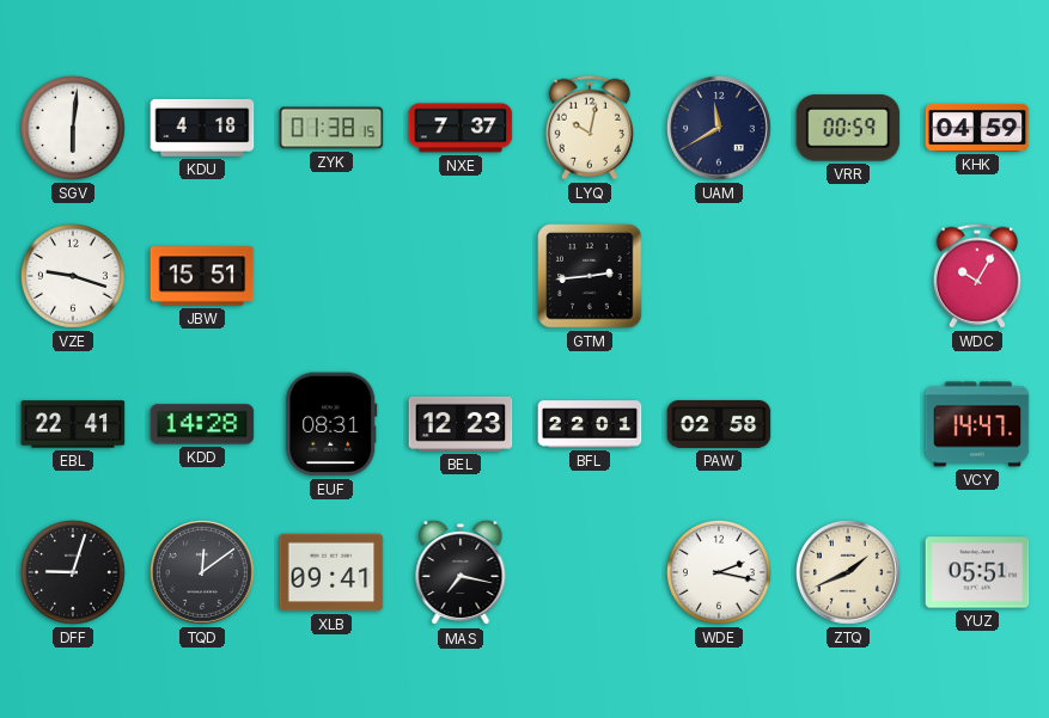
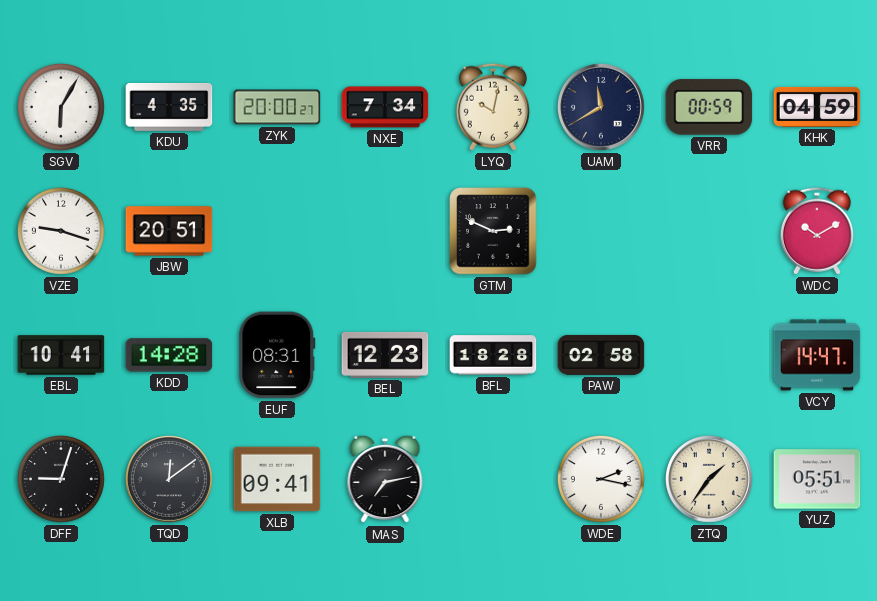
SGV: 6:01 -> 6:05 (61, 107)
KDU: 4:18 -> 4:35 (169, 107)
ZYK: 01:38 -> 20:00 (277, 107)
NXE: 7:37 -> 7:34 (385, 107)
JBW: 15:51 -> 20:51 (169, 231)
GTM: 2:44 -> 2:49 (493, 231)
WDC: 10:05 -> 10:10 (817, 231)
EBL: 22:41 -> 10:41 (61, 355)
BFL: 22:01 -> 18:28 (493, 355)
MAS: 7:17 -> 7:13 (385, 479)
ZTQ: 1:41 -> 1:36 (710, 480)
